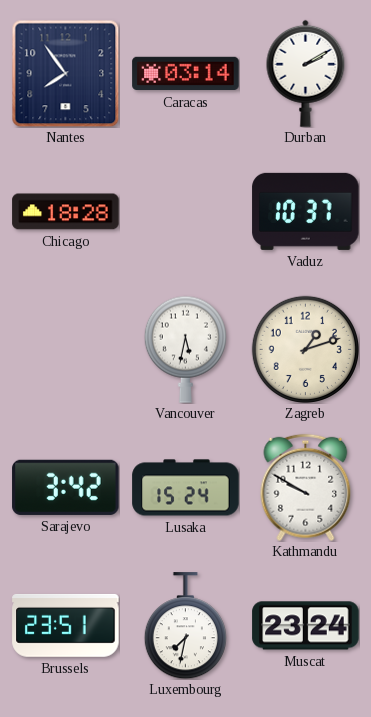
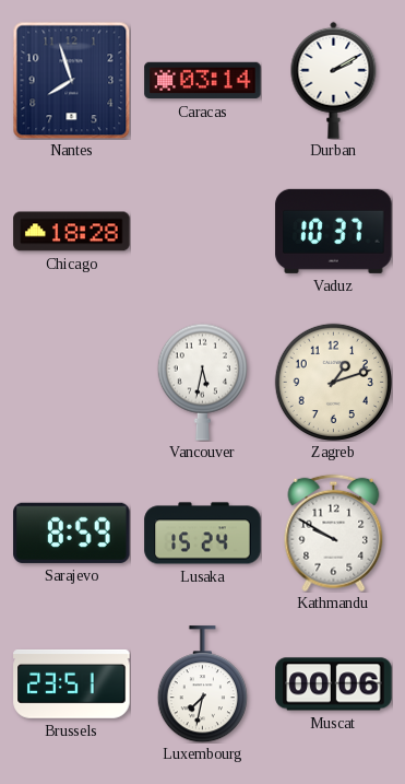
Nantes: 7:54 -> 7:57 (71, 80)
Sarajevo: 3:42 -> 8:59 (72, 533)
Muscat: 23:24 -> 00:06 (334, 684)
